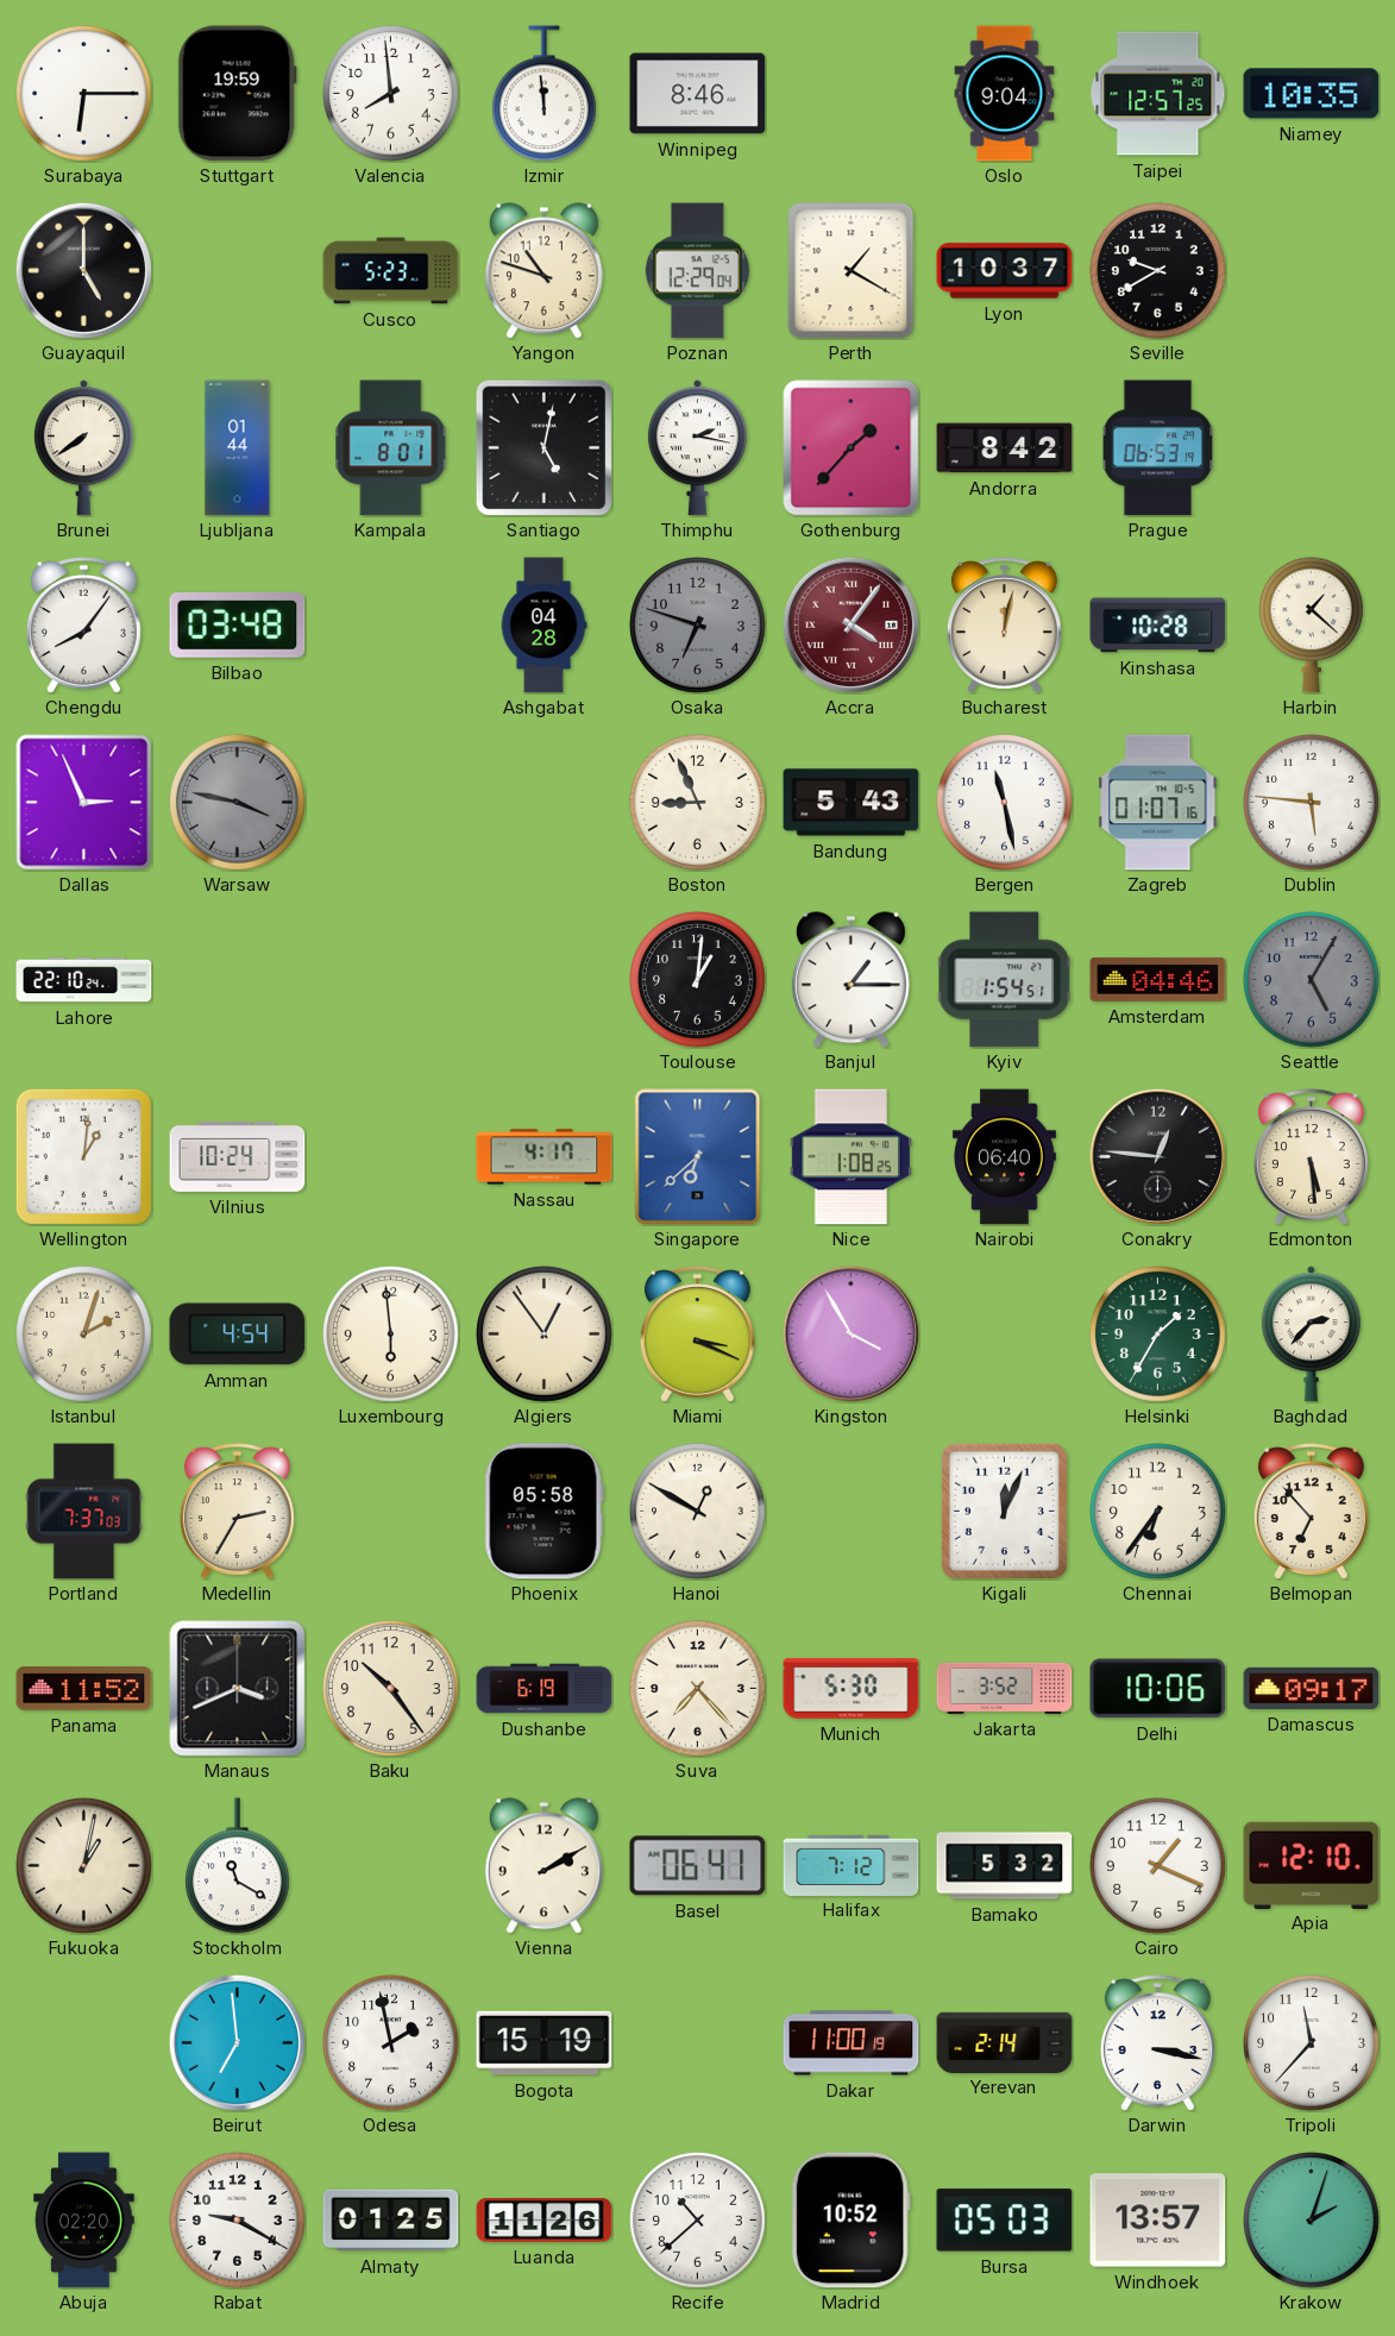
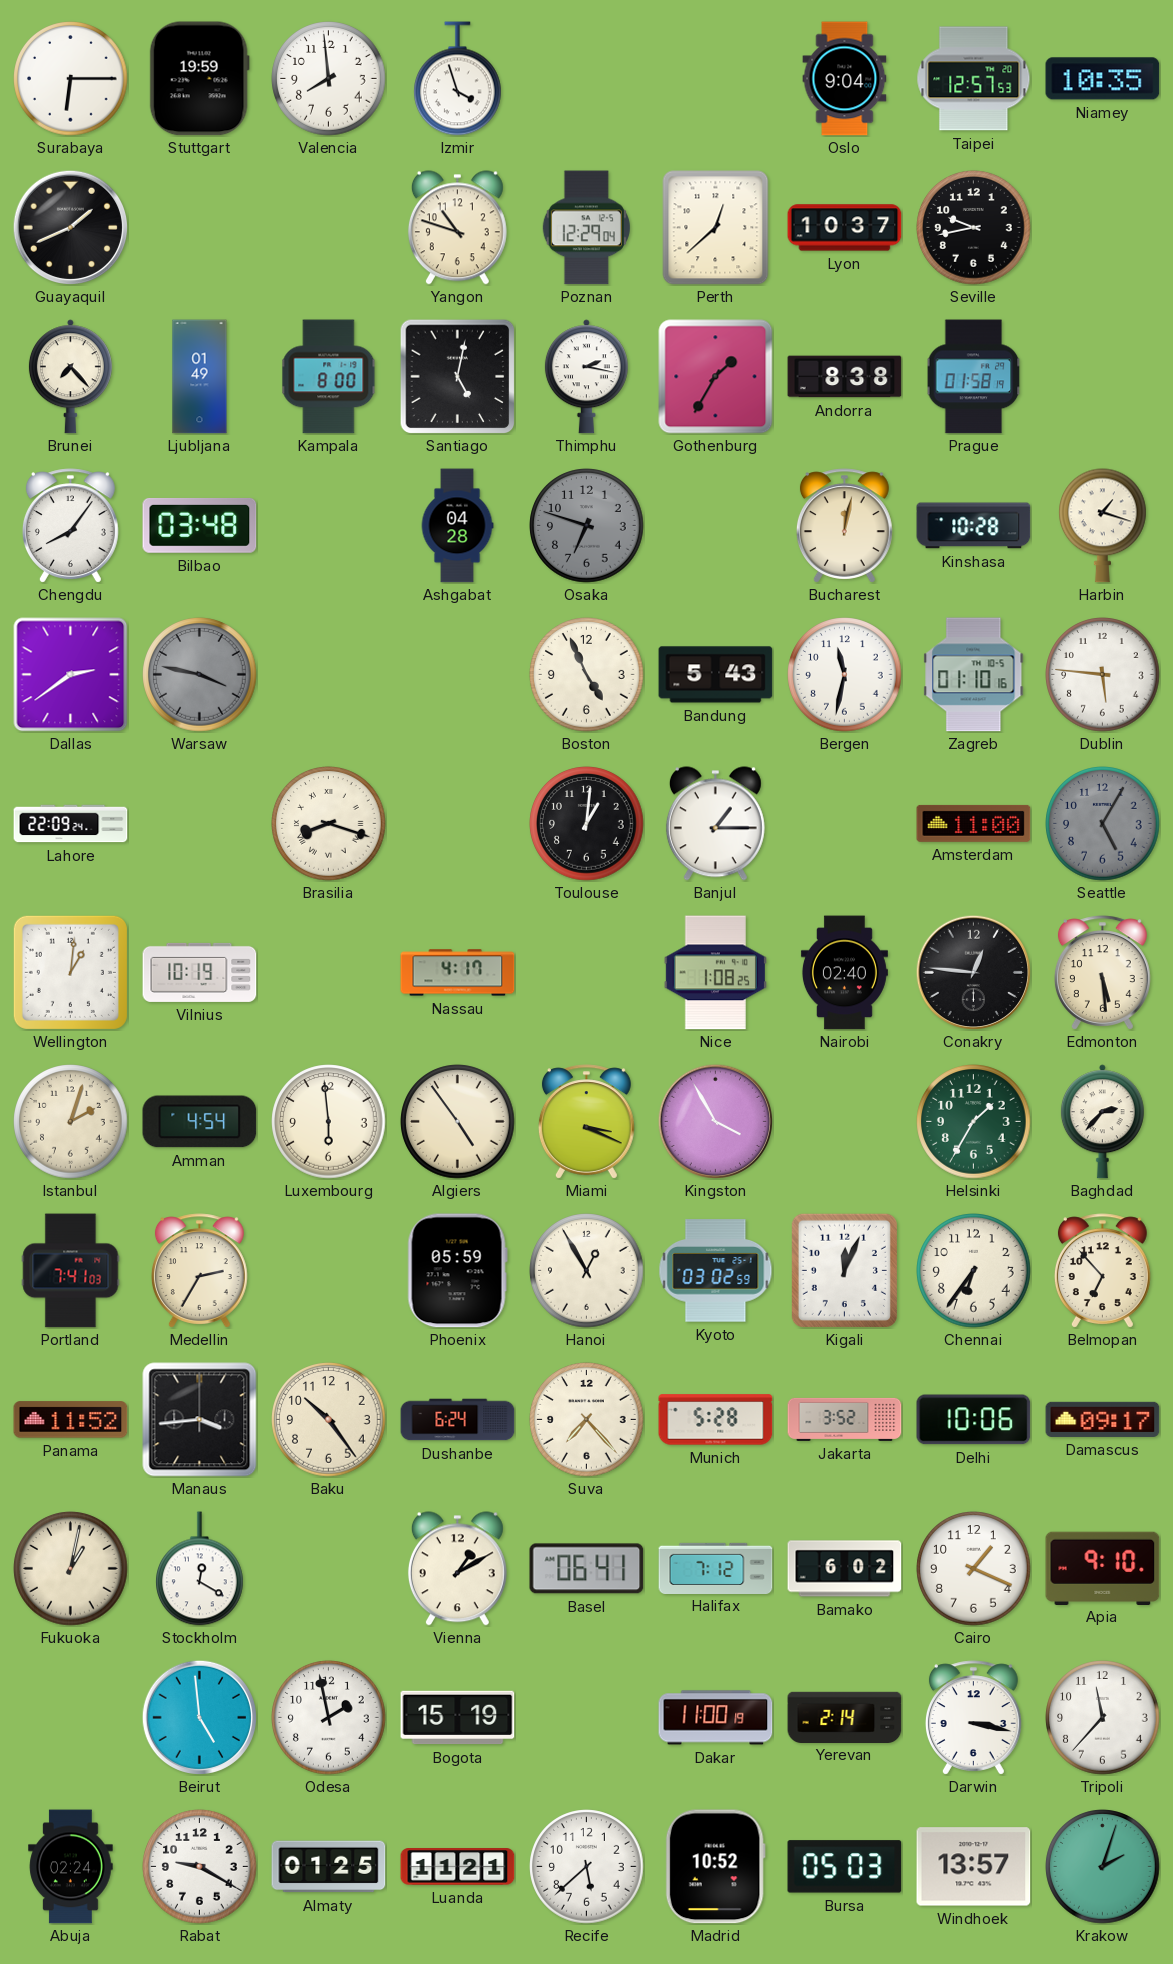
Izmir: 11:59 -> 3:57 (458, 79)
Winnipeg: 8:46 -> none (698, 94)
Taipei: 12:57:25 -> 12:57:53 (974, 79)
Guayaquil: 5:00 -> 1:41 (70, 227)
Cusco: 5:23 -> none (391, 271)
Perth: 1:20 -> 12:38 (716, 228)
Seville: 9:40 -> 9:43 (974, 228)
Brunei: 7:39 -> 7:23 (70, 377)
Ljubljana: 01:44 -> 01:49 (200, 377)
Kampala: 8:01 -> 8:00 (329, 377)
Gothenburg: 1:37 -> 1:35 (716, 377)
Andorra: 8:42 -> 8:38 (845, 377)
Prague: 06:53 -> 01:58 (974, 377)
Accra: 4:06 -> none (850, 624)
Harbin: 1:22 -> 1:18 (1103, 526)
Dallas: 2:56 -> 2:39 (71, 675)
Boston: 8:56 -> 4:56 (587, 675)
Bergen: 11:28 -> 11:32 (845, 675)
Zagreb: 01:07 -> 01:10 (974, 675)
Lahore: 22:10 -> 22:09 (71, 824)
Brasilia: none -> 8:18 (329, 824)
Kyiv: 1:54 -> none (1005, 980)
Amsterdam: 04:46 -> 11:00 (974, 823)
Vilnius: 10:24 -> 10:19 (200, 972)
Singapore: 6:38 -> none (698, 1157)
Nairobi: 06:40 -> 02:40 (844, 973)
Algiers: 12:54 -> 4:54 (458, 1122)
Portland: 7:37 -> 7:41 (71, 1271)
Phoenix: 05:58 -> 05:59 (457, 1271)
Hanoi: 12:50 -> 12:55 (587, 1271)
Kyoto: none -> 03:02 (716, 1271)
Manaus: 3:41 -> 3:44 (200, 1420)
Dushanbe: 6:19 -> 6:24 (458, 1420)
Munich: 5:30 -> 5:28 (716, 1420)
Stockholm: 11:20 -> 12:20 (200, 1569)
Vienna: 2:10 -> 1:10 (457, 1569)
Bamako: 5:32 -> 6:02 (845, 1569)
Apia: 12:10 -> 9:10 (1103, 1568)
Beirut: 6:59 -> 4:59 (199, 1717)
Abuja: 02:20 -> 02:24 (71, 1867)
Luanda: 11:26 -> 11:21 (458, 1867)
Recife: 10:38 -> 5:38 (587, 1867)
